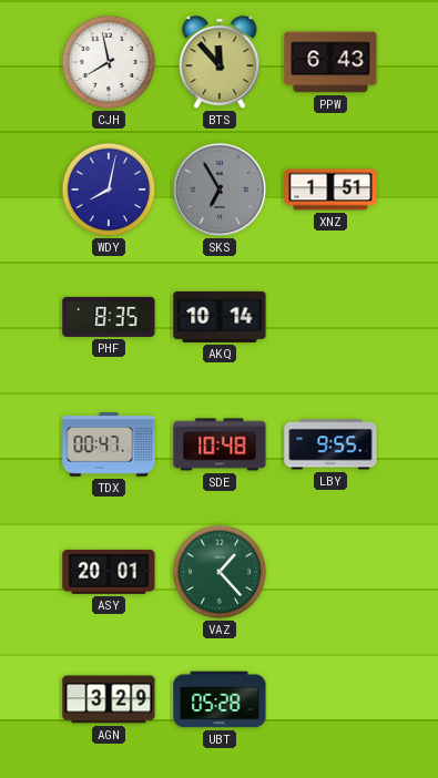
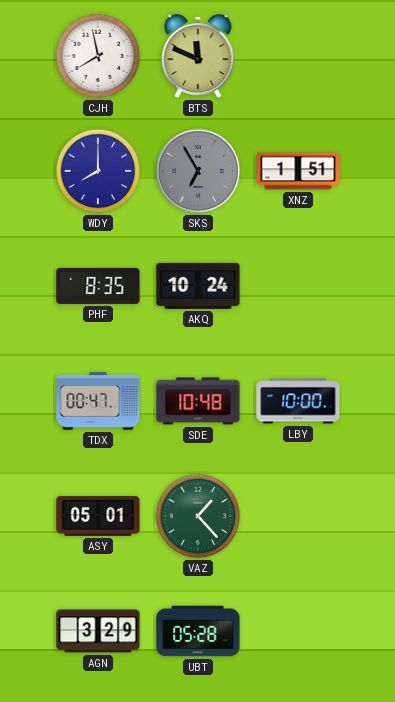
BTS: 11:53 -> 11:49 (198, 57)
PPW: 6:43 -> none (330, 62)
WDY: 8:02 -> 8:00 (98, 171)
AKQ: 10:14 -> 10:24 (198, 286)
LBY: 9:55 -> 10:00 (298, 401)
ASY: 20:01 -> 05:01 (98, 516)
